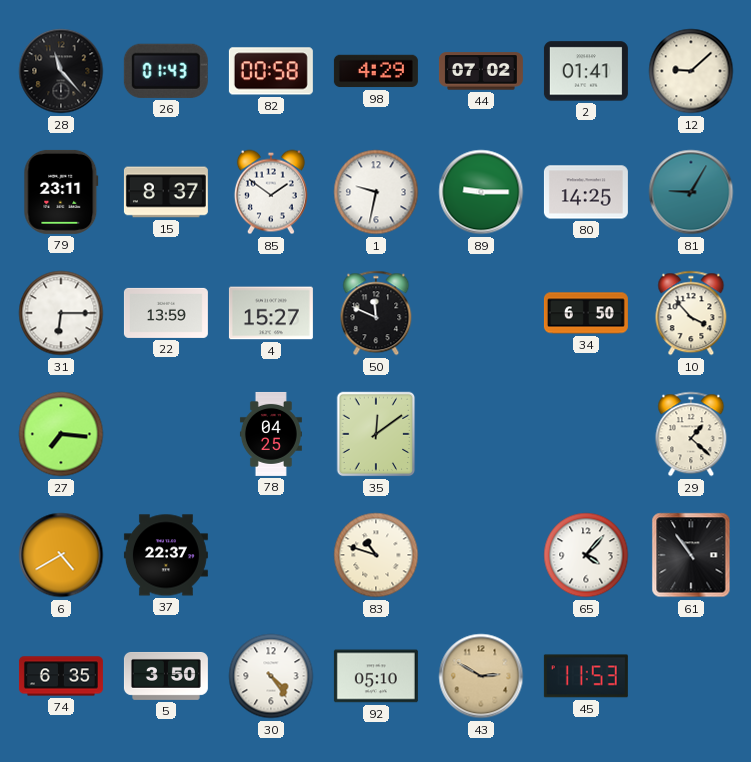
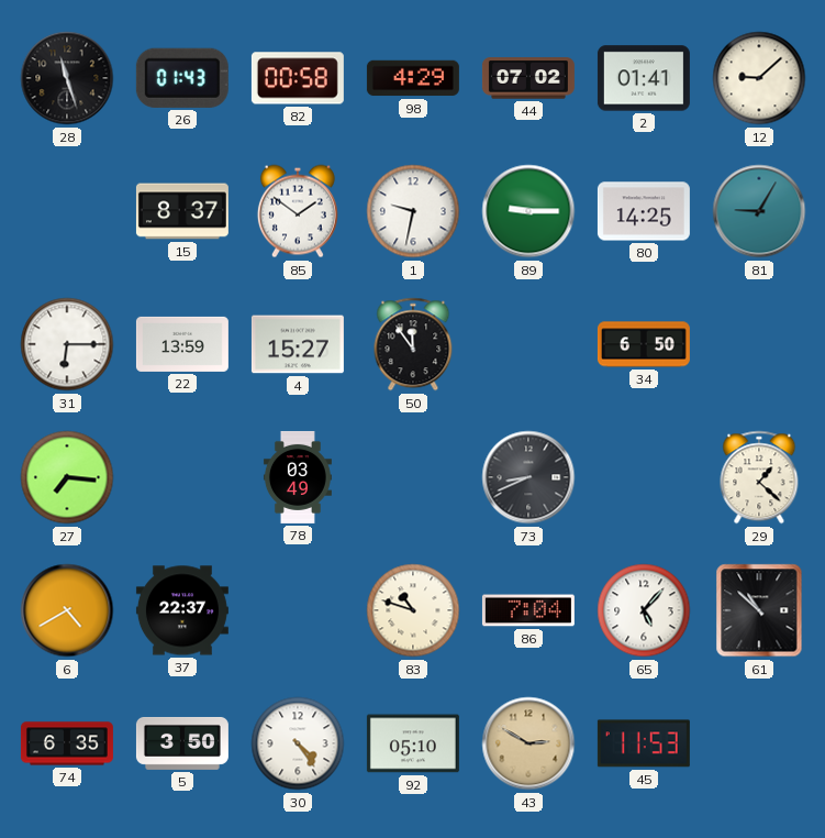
28: 11:23 -> 11:27 (67, 78)
79: 23:11 -> none (61, 192)
50: 11:49 -> 11:54 (413, 344)
10: 3:53 -> none (691, 313)
78: 04:25 -> 03:49 (298, 477)
35: 12:09 -> none (376, 434)
73: none -> 8:41 (528, 477)
86: none -> 7:04 (528, 610)
65: 4:07 -> 5:07 (644, 610)
61: 10:54 -> 10:52 (759, 610)
